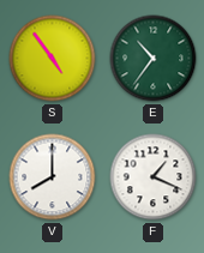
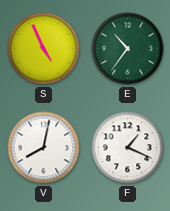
S: 4:54 -> 4:56 (44, 49)
V: 8:00 -> 8:02 (44, 148)
